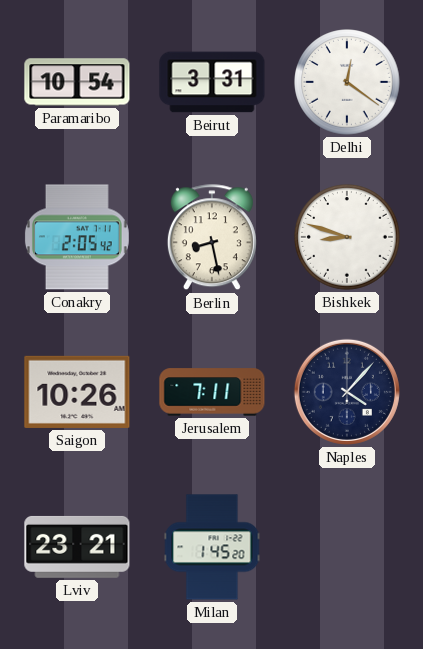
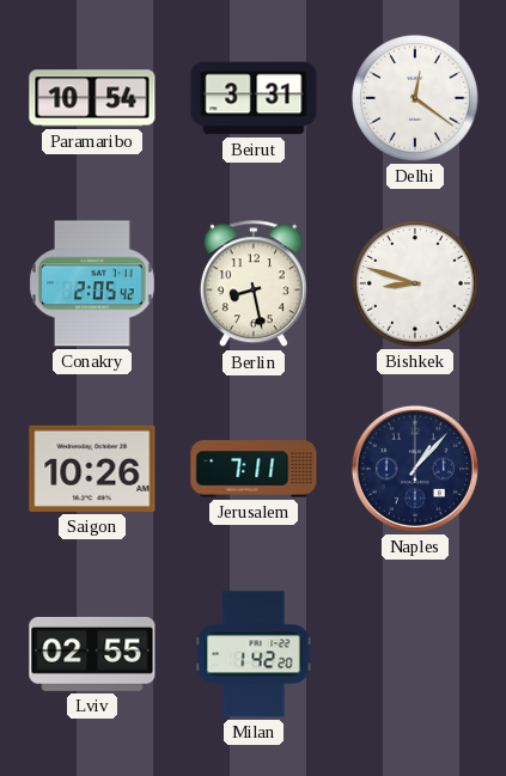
Naples: 4:07 -> 1:07 (415, 469)
Lviv: 23:21 -> 02:55 (92, 654)
Milan: 1:45 -> 1:42 (254, 654)
